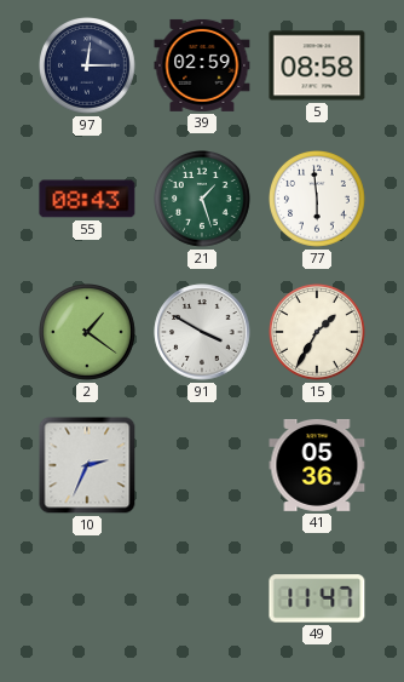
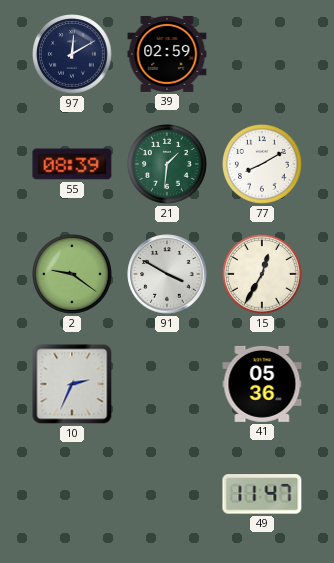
97: 12:15 -> 12:10 (73, 55)
5: 08:58 -> none (317, 65)
55: 08:43 -> 08:39 (72, 164)
21: 1:27 -> 1:31 (168, 165)
77: 5:59 -> 8:10 (263, 165)
2: 1:21 -> 9:21 (73, 275)
15: 1:35 -> 12:35 (263, 275)
